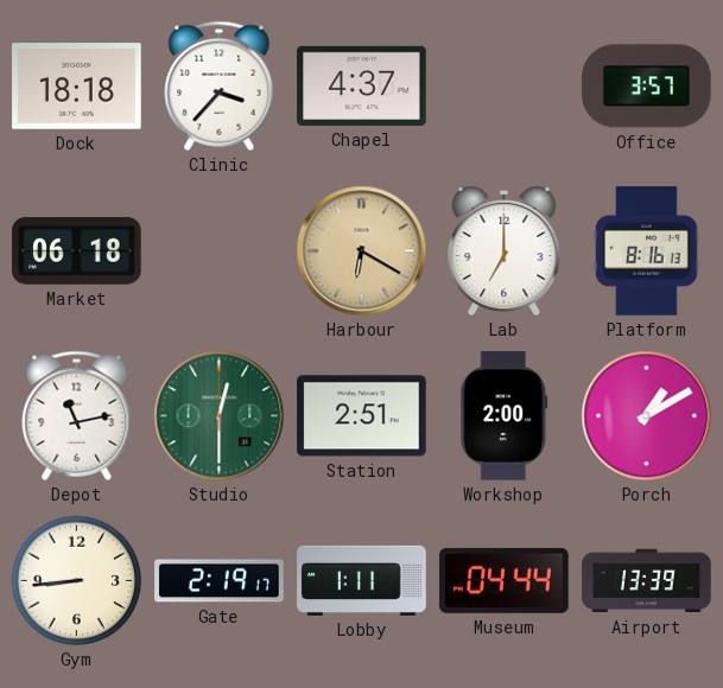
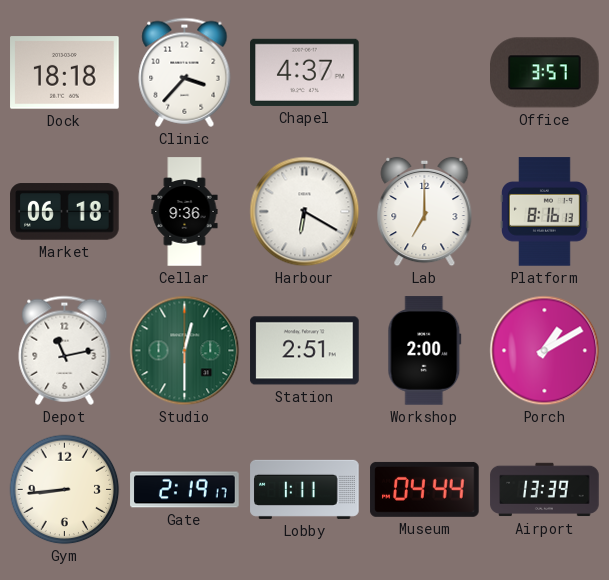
Cellar: none -> 9:36 (185, 212)
Harbour dial: champagne -> white (305, 212)
